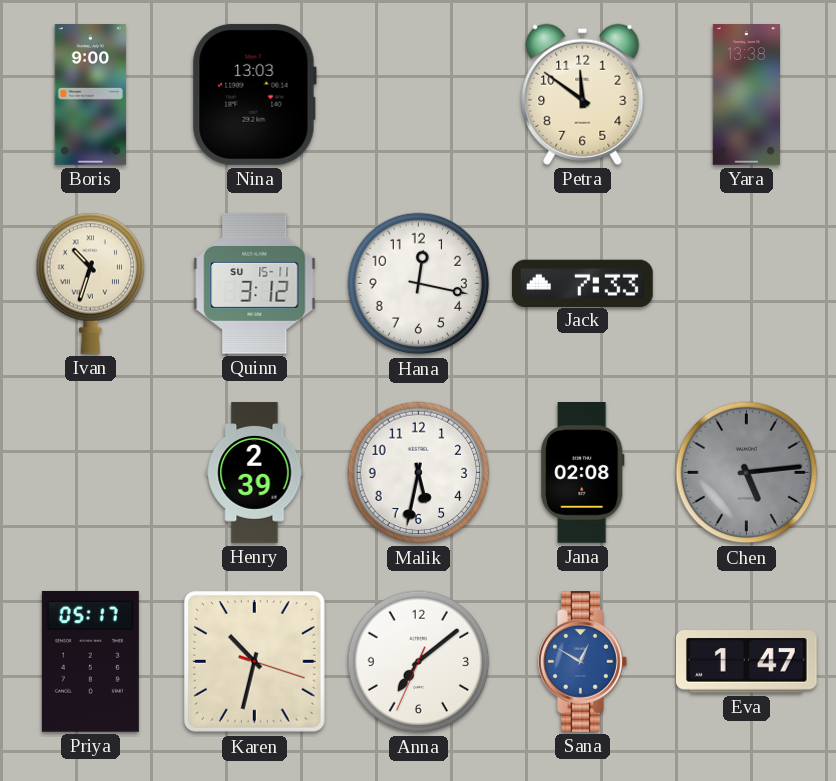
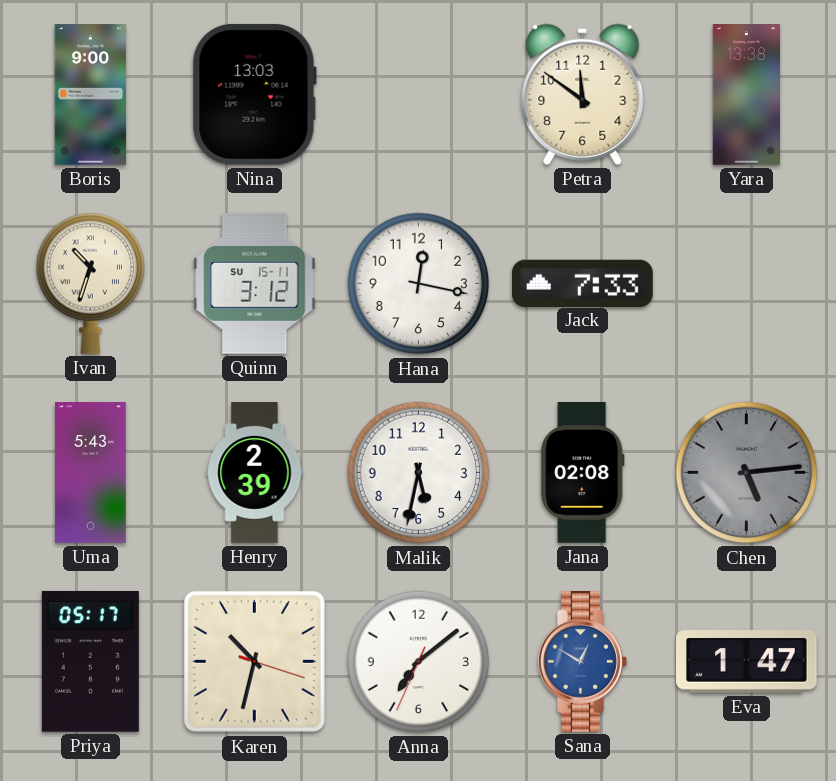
Uma: none -> 5:43 (91, 473)
